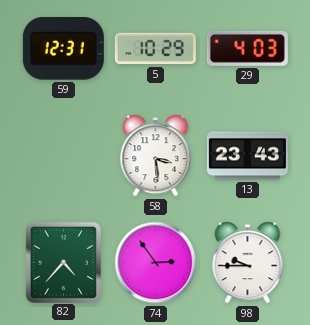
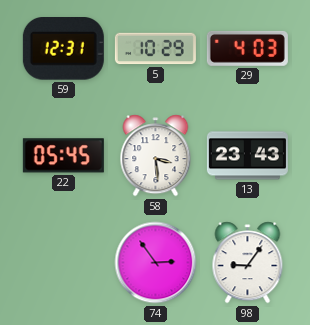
22: none -> 05:45 (63, 156)
82: 4:37 -> none (63, 262)
98: 9:45 -> 9:06 (248, 263)
